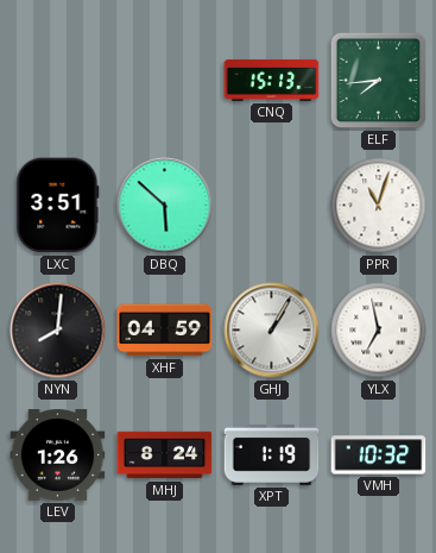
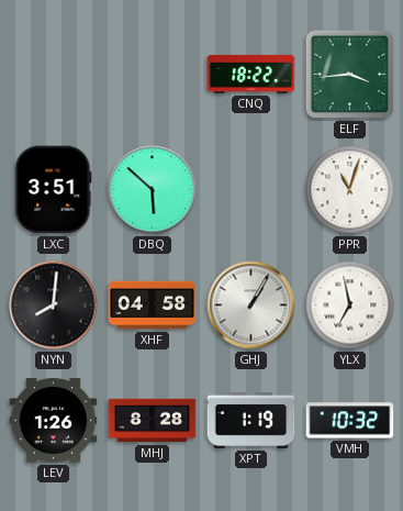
CNQ: 15:13 -> 18:22 (251, 74)
ELF: 7:44 -> 3:44 (350, 75)
XHF: 04:59 -> 04:58 (153, 306)
MHJ: 8:24 -> 8:28 (153, 421)
